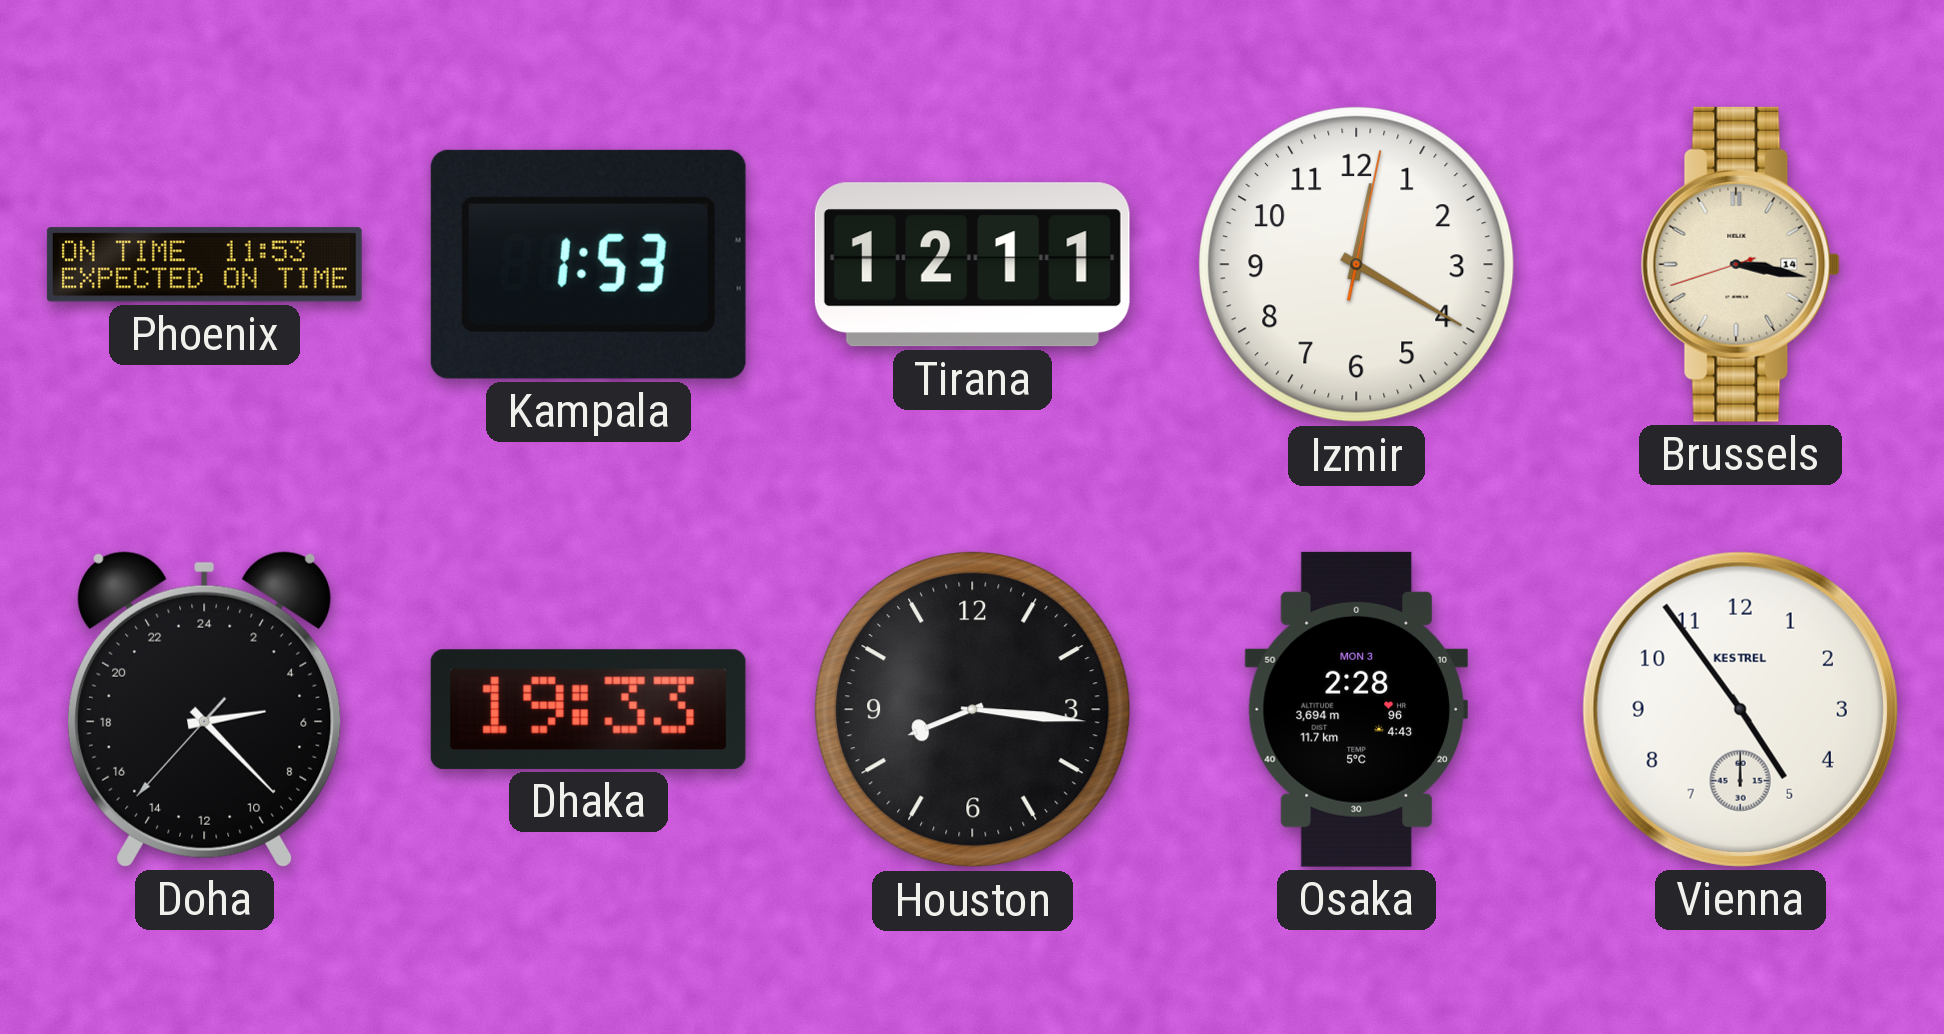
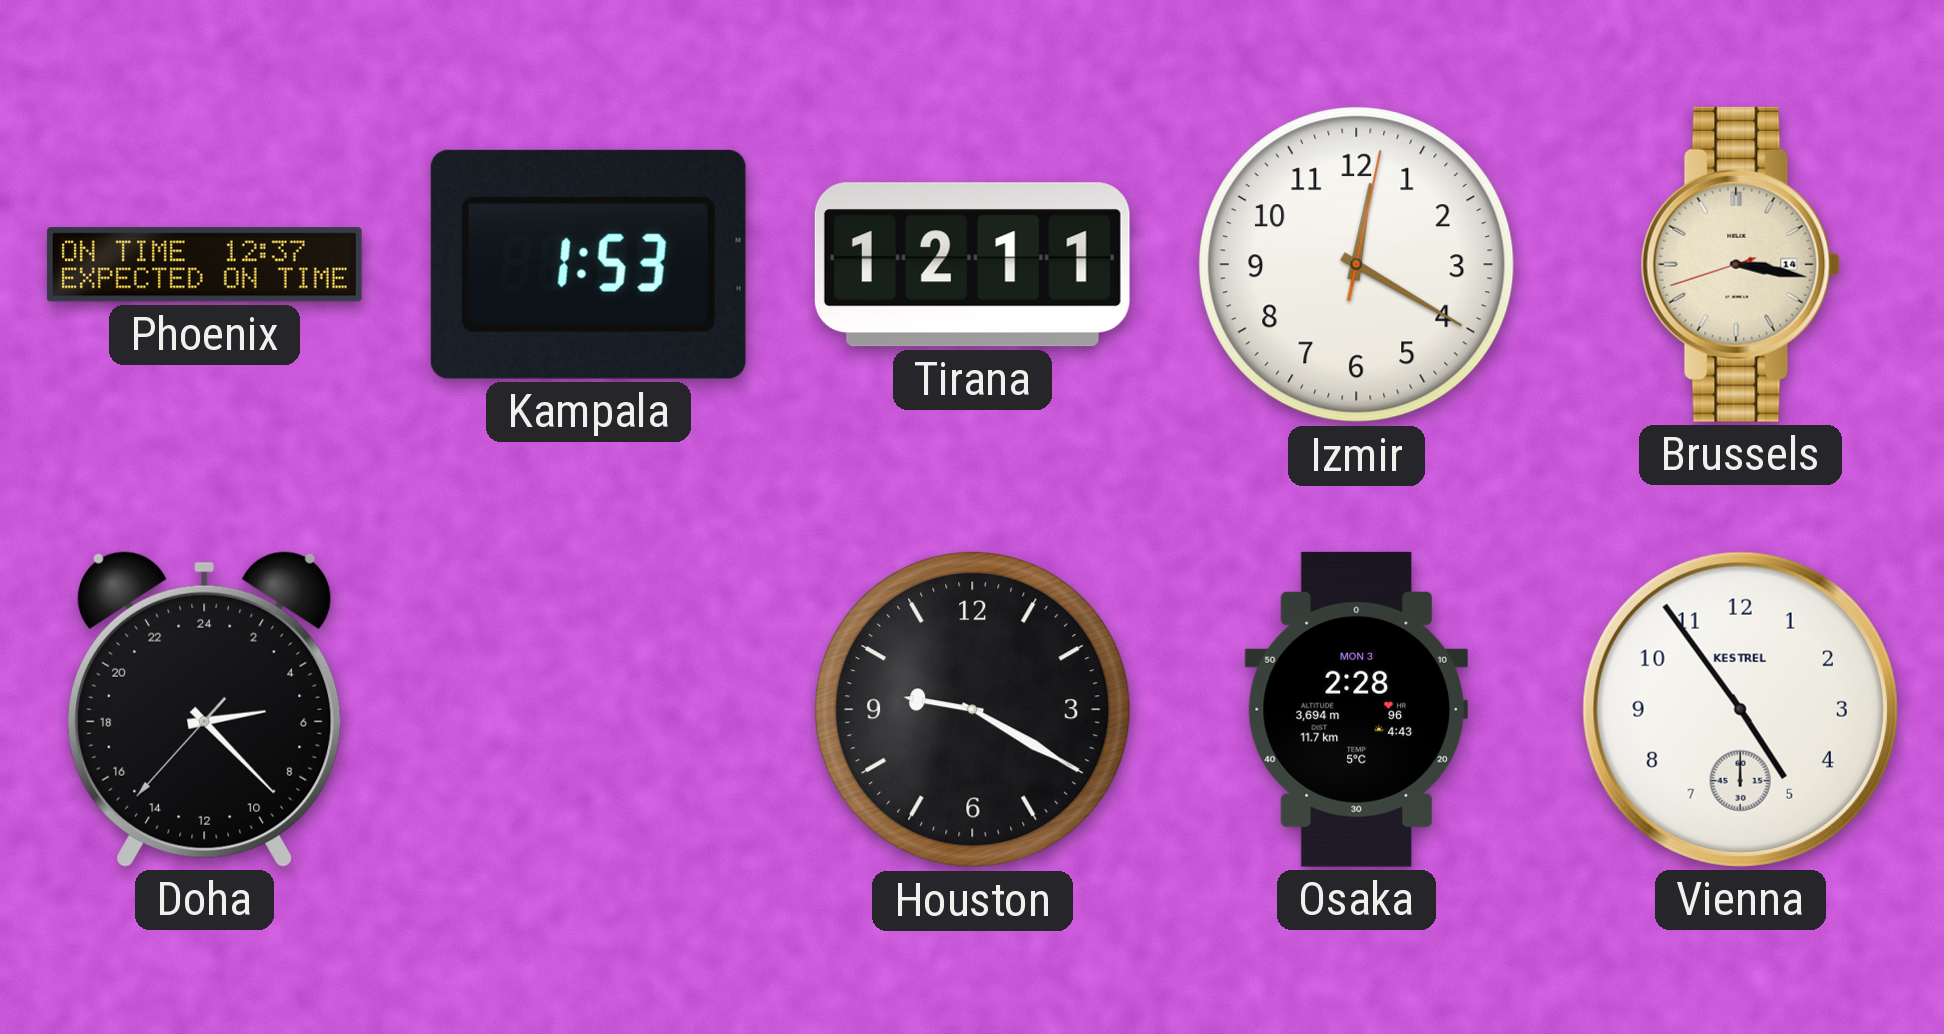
Phoenix: 11:53 -> 12:37 (204, 265)
Dhaka: 19:33 -> none (588, 709)
Houston: 8:16 -> 9:20 (973, 710)
